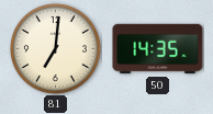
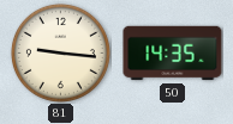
81: 7:01 -> 9:16 (60, 52)
